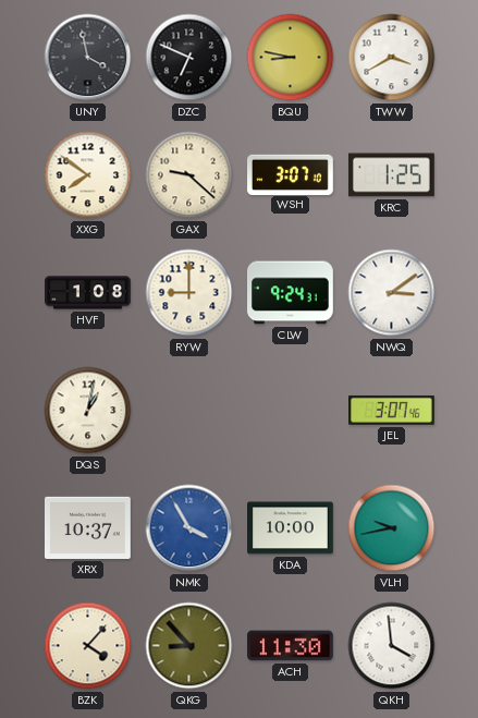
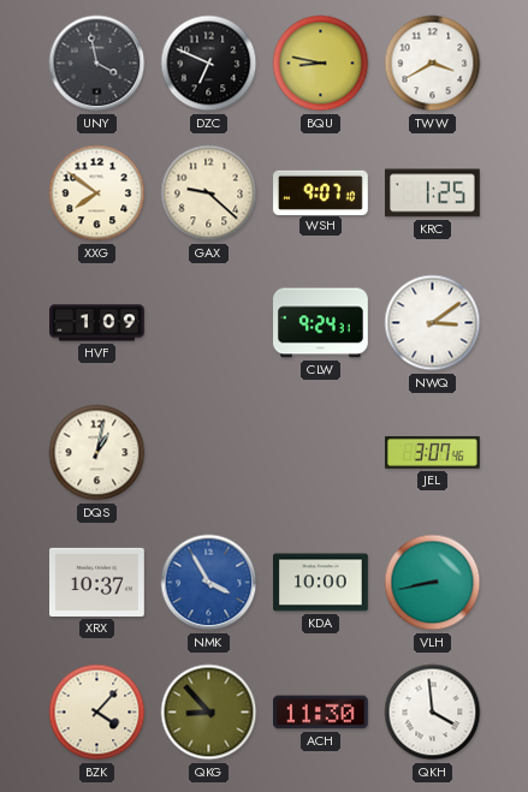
WSH: 3:07 -> 9:07 (321, 192)
HVF: 1:08 -> 1:09 (97, 323)
RYW: 9:00 -> none (189, 293)
VLH: 9:43 -> 8:43 (433, 583)
